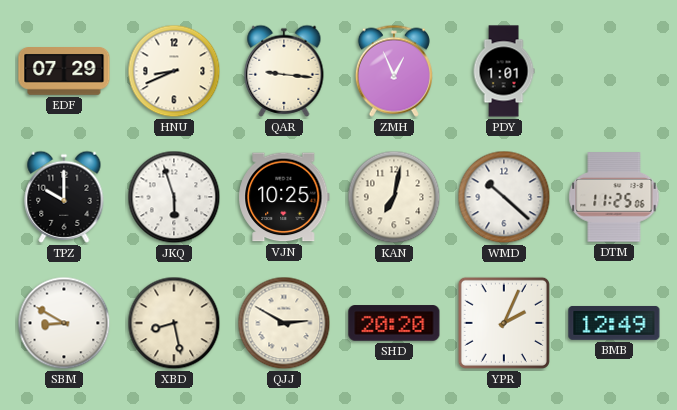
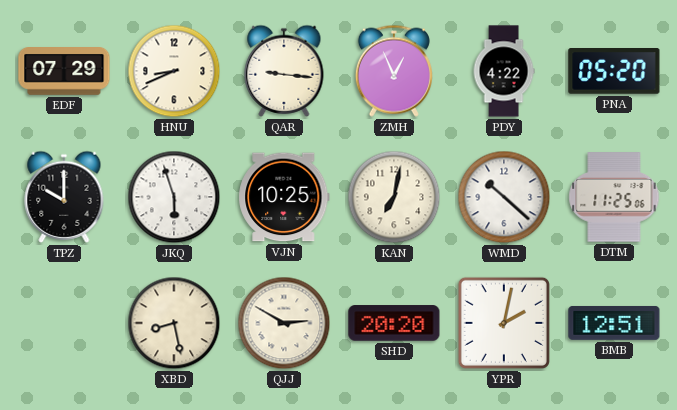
PDY: 1:01 -> 4:22 (504, 71)
PNA: none -> 05:20 (614, 72)
SBM: 8:50 -> none (64, 323)
YPR: 2:04 -> 2:02 (504, 323)
BMB: 12:49 -> 12:51 (614, 323)
